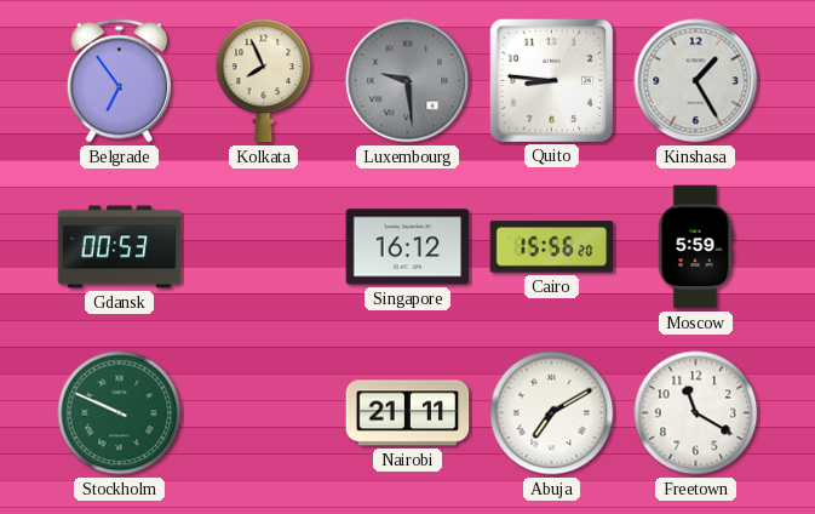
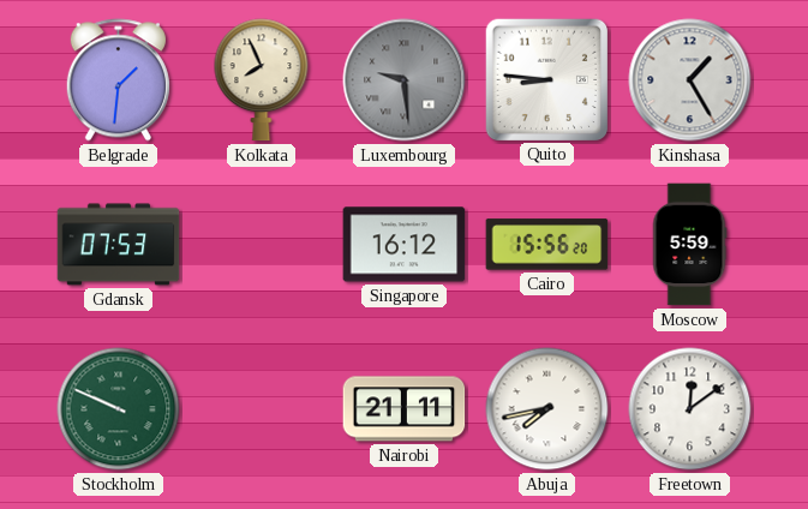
Belgrade: 6:54 -> 1:31 (118, 80)
Gdansk: 00:53 -> 07:53 (119, 245)
Abuja: 7:10 -> 7:43 (547, 409)
Freetown: 11:20 -> 12:09 (690, 409)
